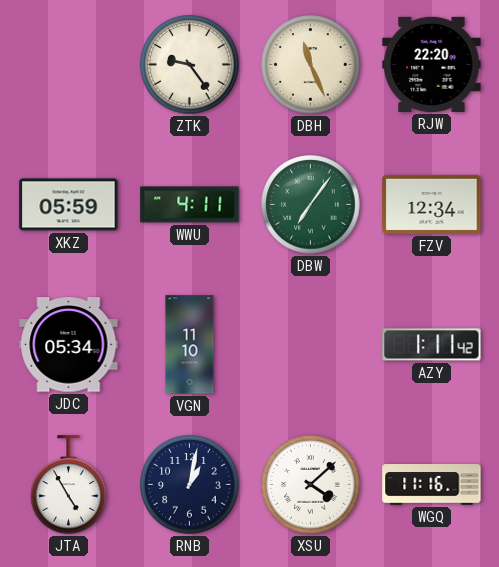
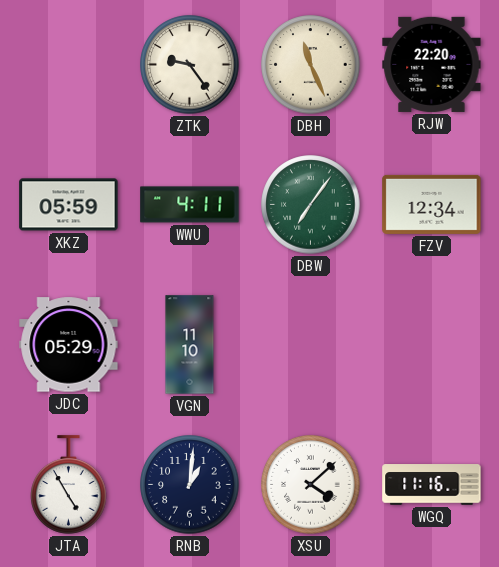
JDC: 05:34 -> 05:29 (69, 345)
AZY: 1:11 -> none (432, 345)
RNB: 1:02 -> 1:01 (190, 485)
